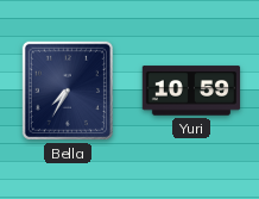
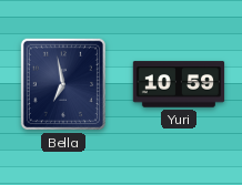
Bella: 7:35 -> 6:58 (63, 84)
